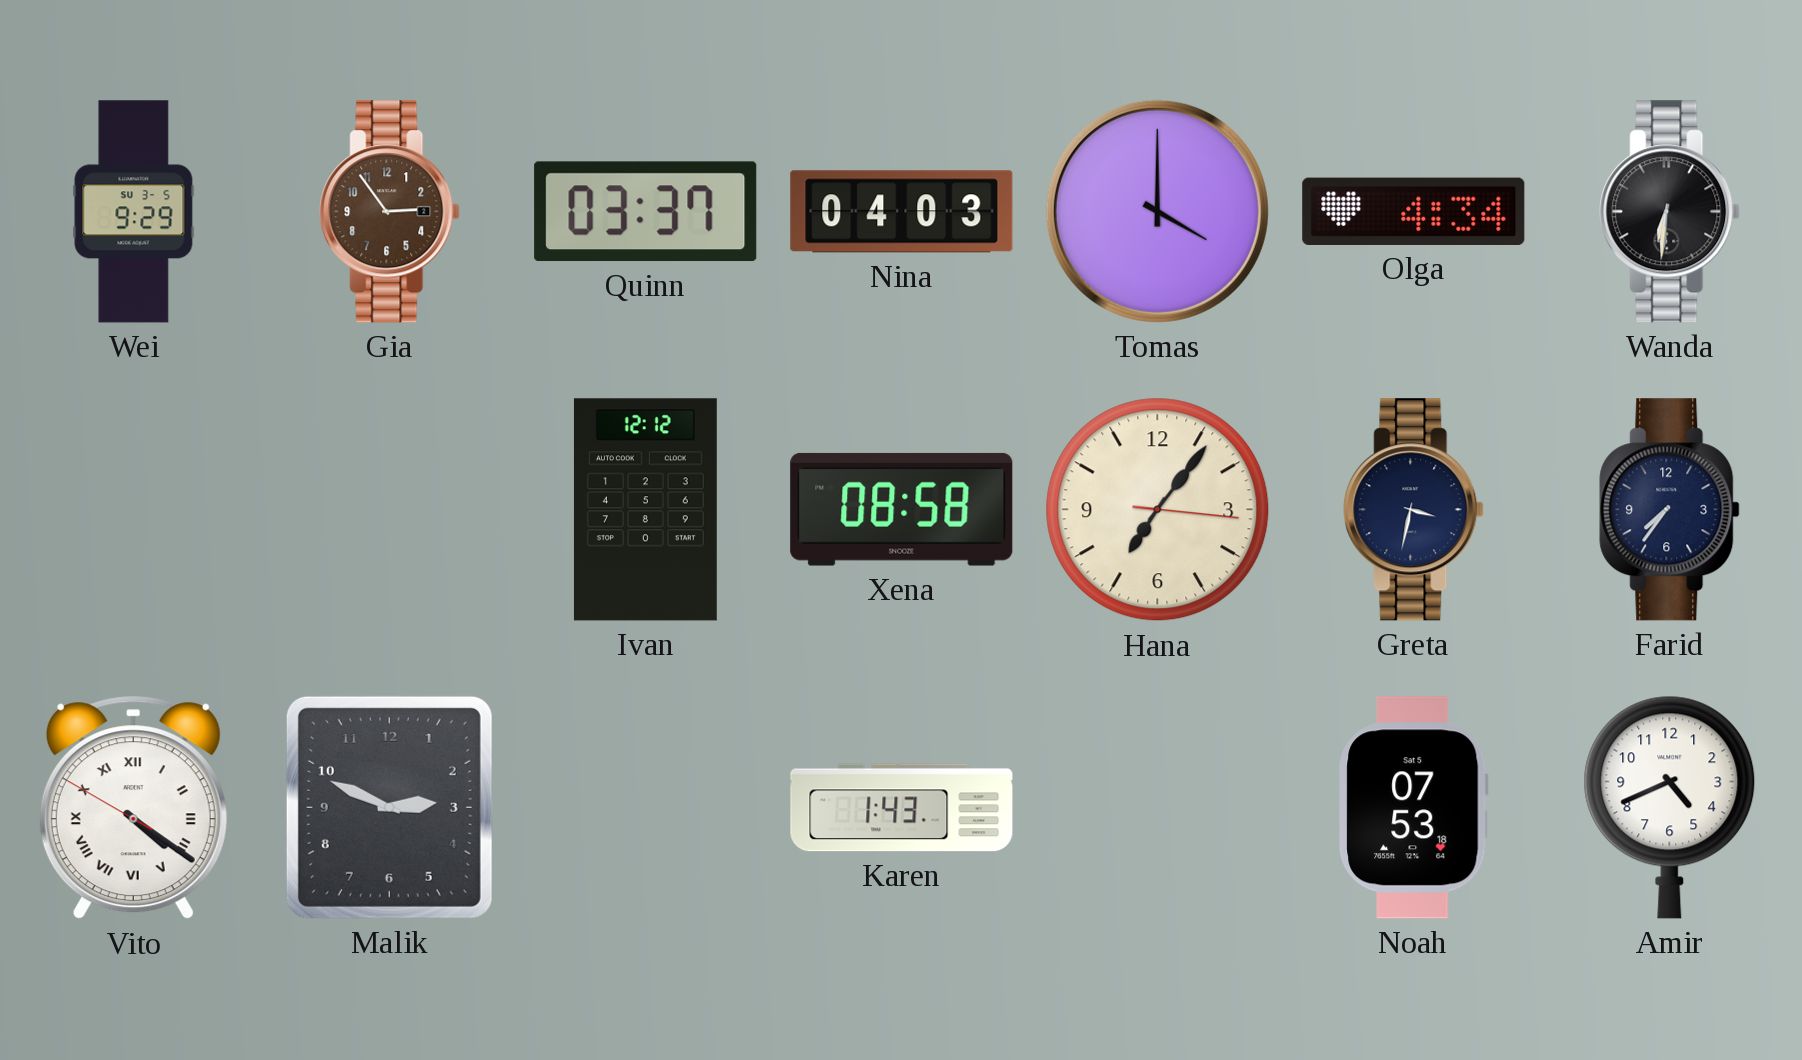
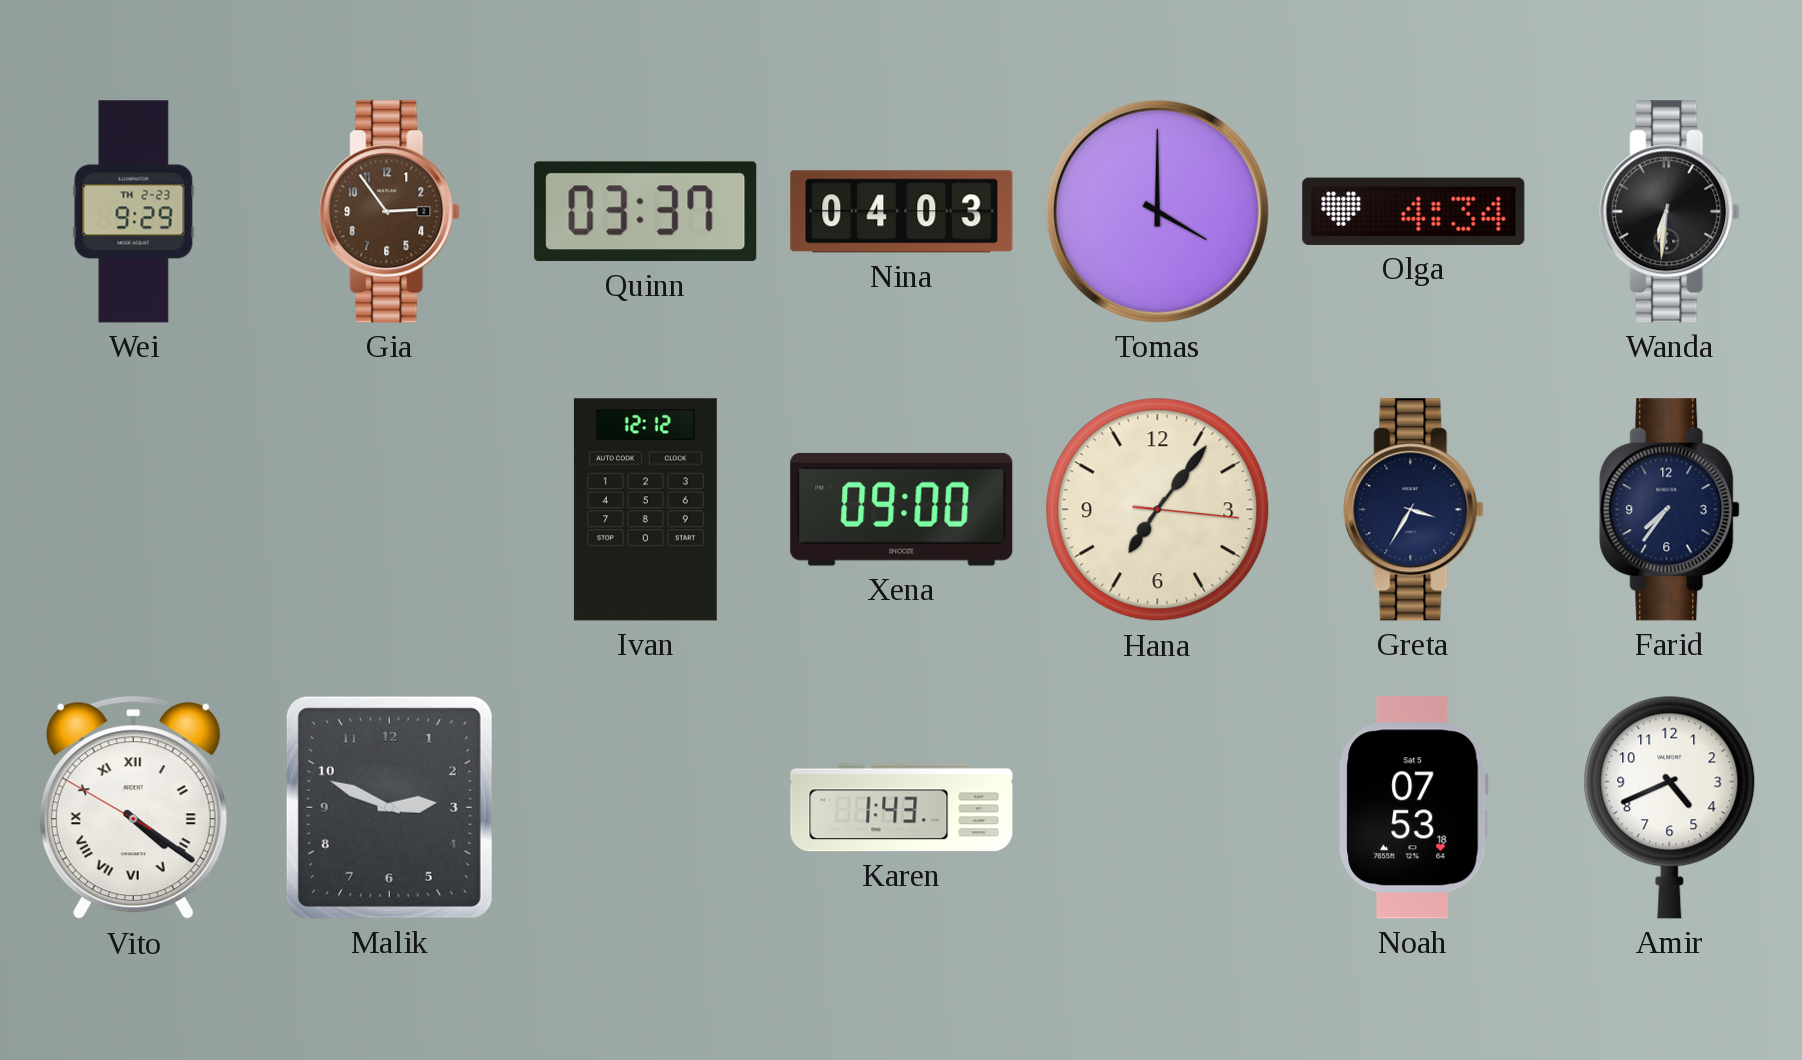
Wei date: SU 3-5 -> TH 2-23 (134, 212)
Xena: 08:58 -> 09:00 (902, 509)
Greta: 3:32 -> 3:35 (1414, 510)
